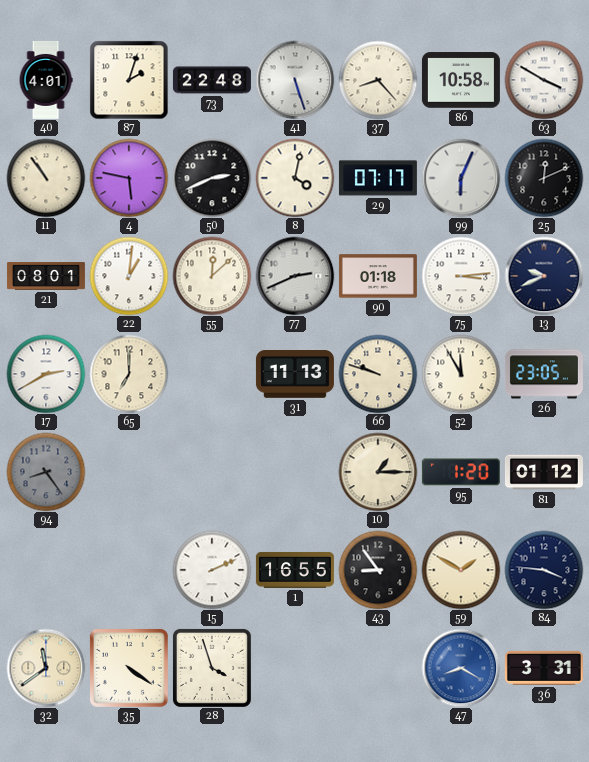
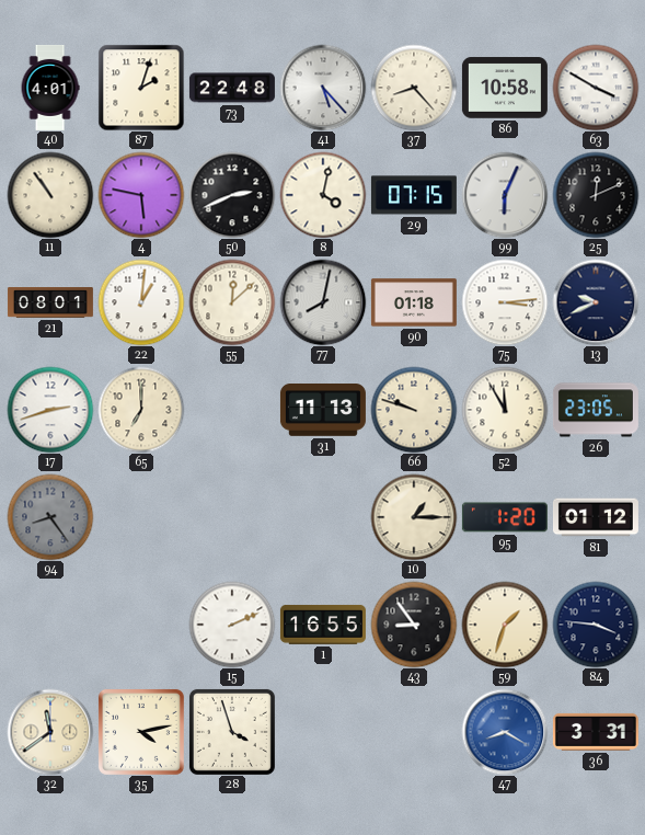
41: 5:27 -> 5:23 (323, 88)
29: 07:17 -> 07:15 (414, 195)
77: 2:41 -> 8:02 (323, 302)
17: 2:40 -> 2:42 (50, 410)
59: 1:50 -> 1:33 (505, 625)
35: 4:21 -> 4:13 (141, 732)
